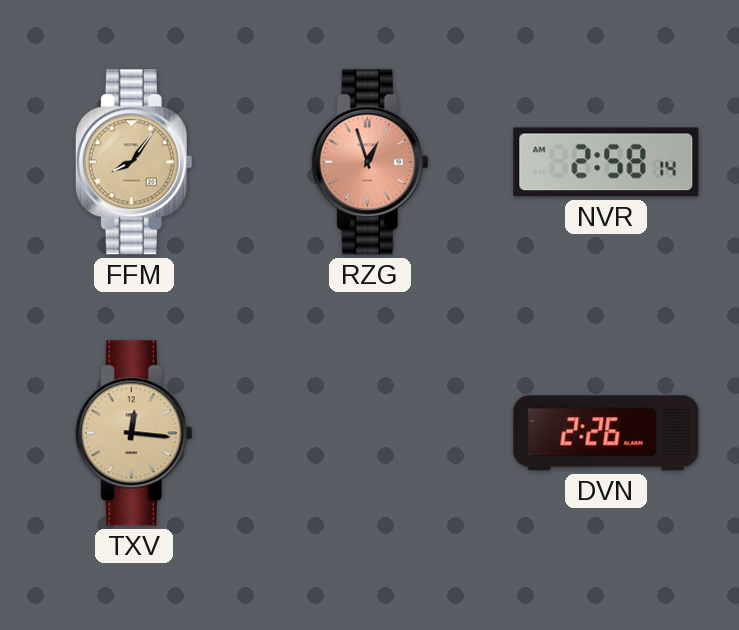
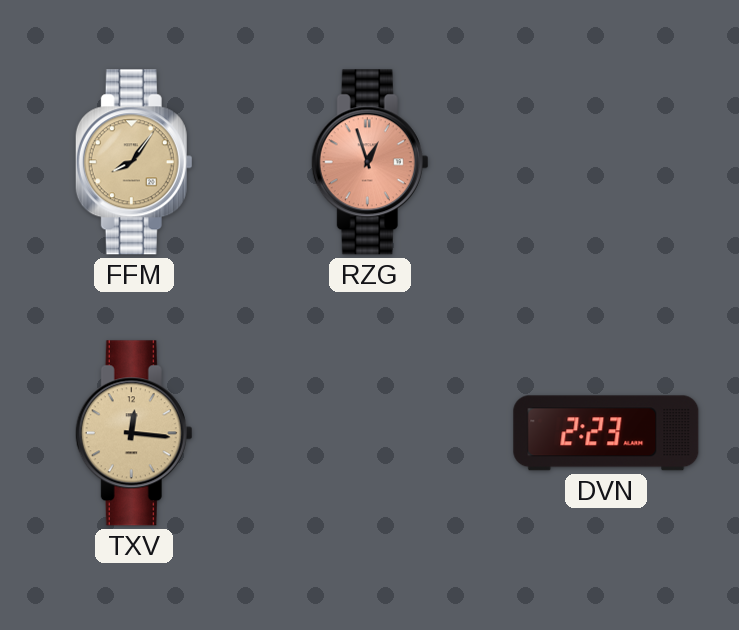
NVR: 2:58 -> none (606, 162)
DVN: 2:26 -> 2:23 (606, 433)
